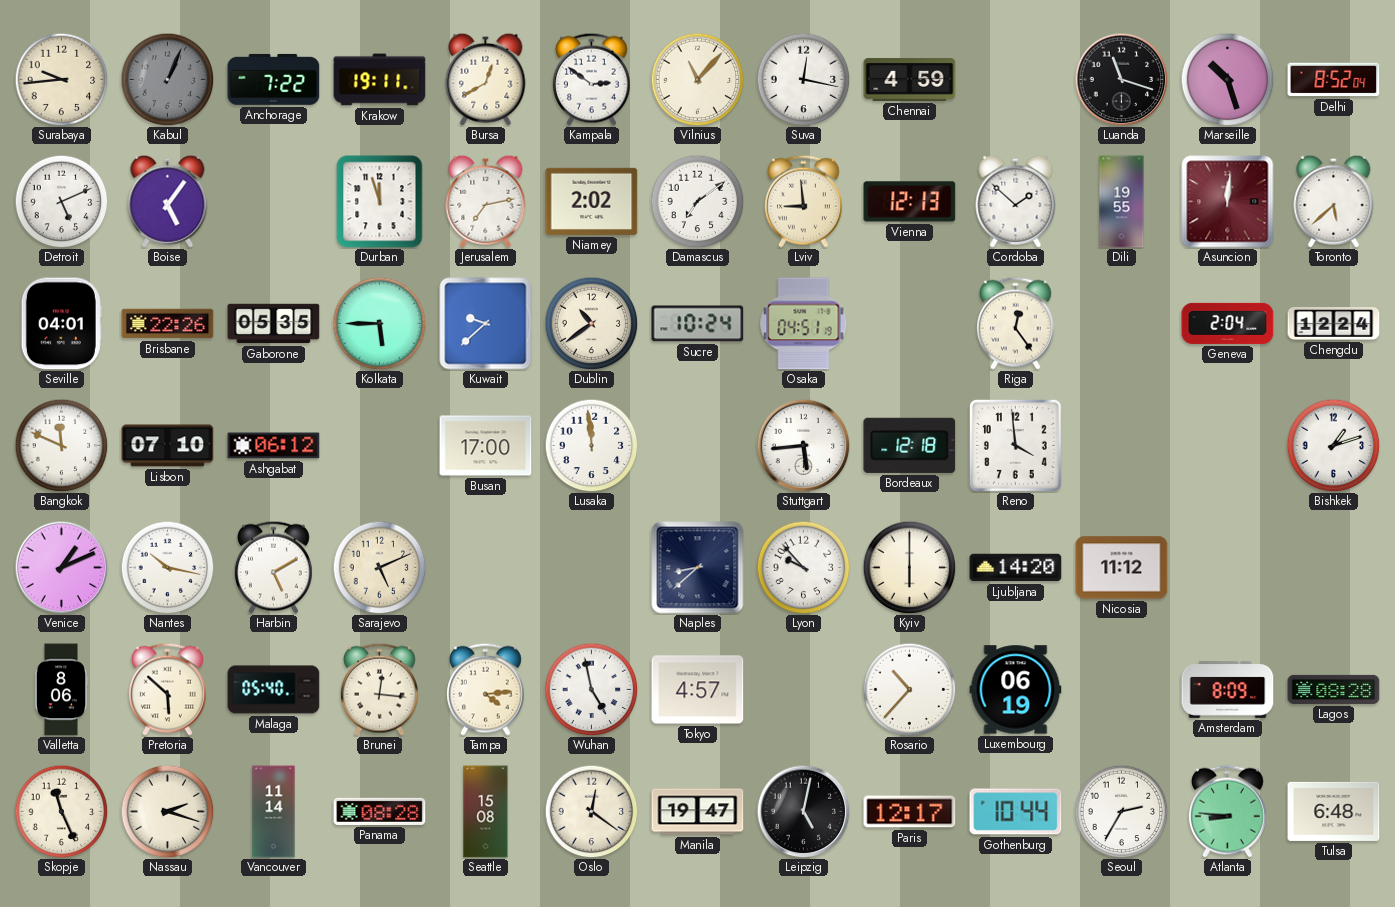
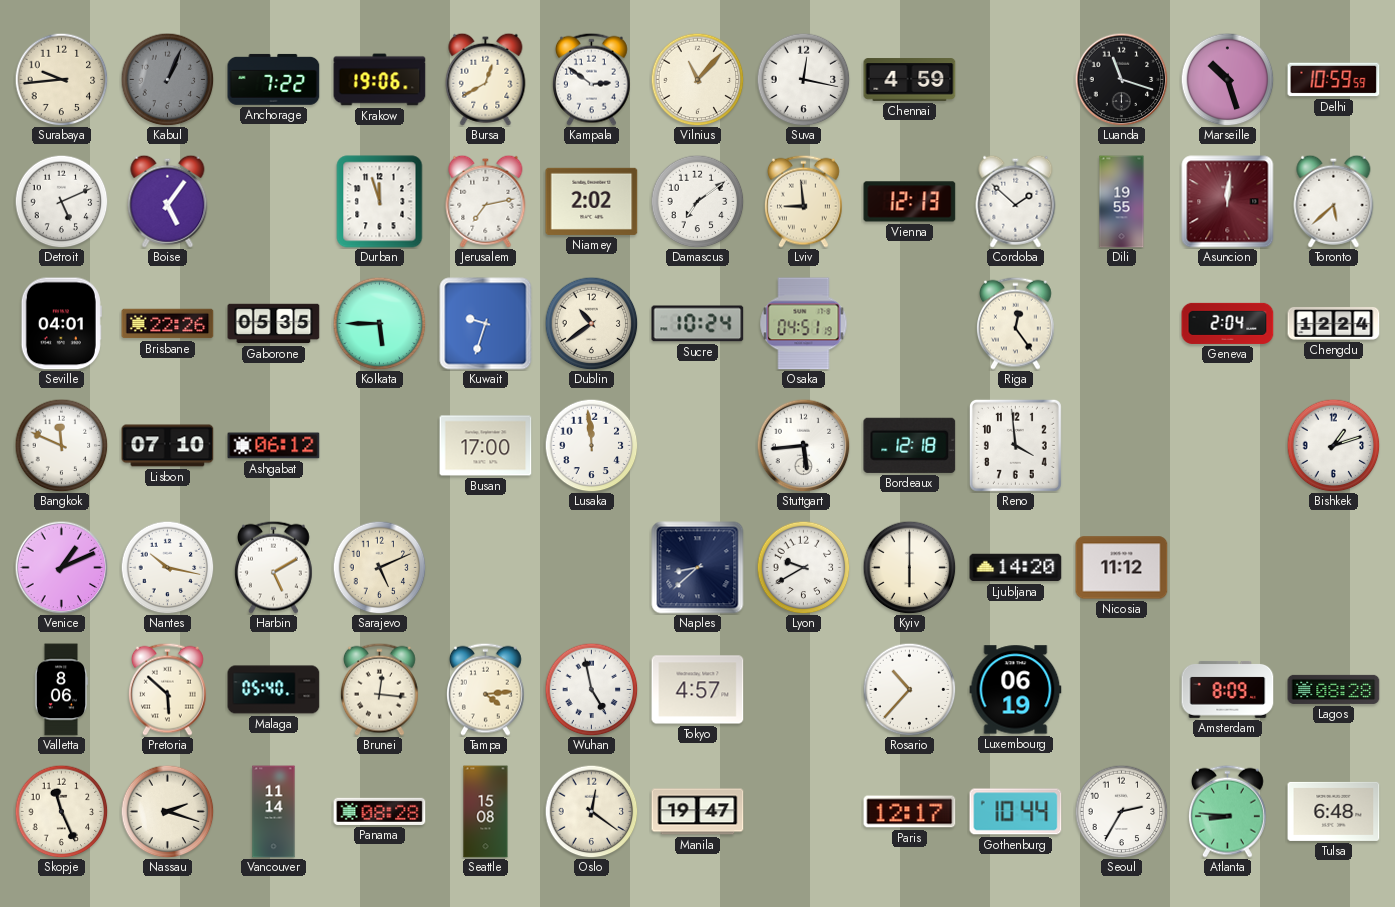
Krakow: 19:11 -> 19:06 (380, 80)
Delhi: 8:52 -> 10:59 (1334, 80)
Kuwait: 9:38 -> 9:33 (486, 324)
Lyon: 9:53 -> 9:40 (803, 567)
Leipzig: 5:02 -> none (803, 811)
